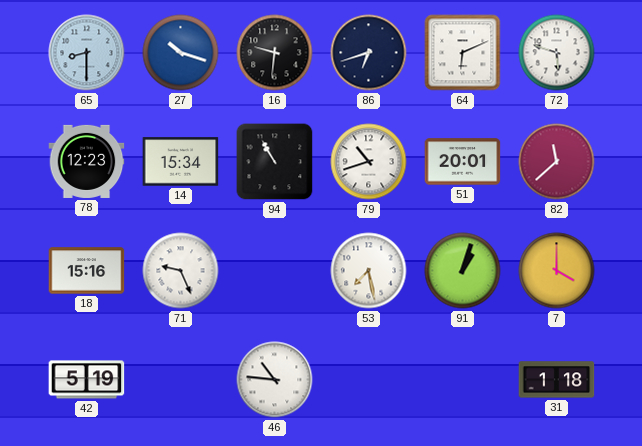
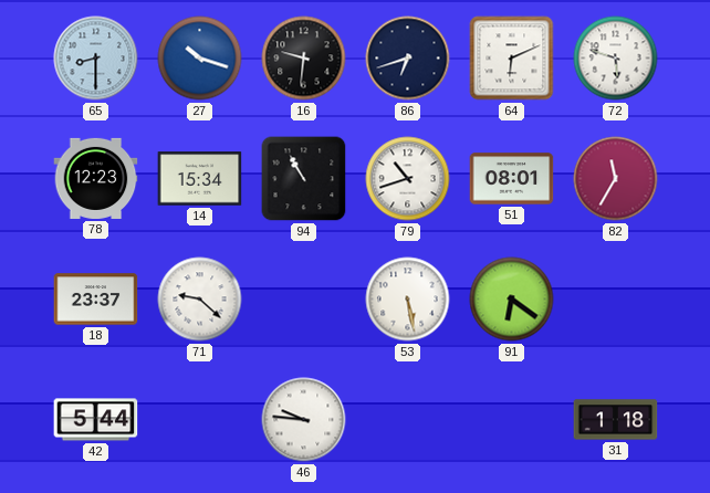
51: 20:01 -> 08:01 (512, 179)
82: 11:38 -> 11:35 (616, 179)
18: 15:16 -> 23:37 (96, 300)
71: 9:26 -> 9:22 (200, 300)
53: 7:28 -> 5:28 (408, 300)
91: 1:03 -> 6:21 (512, 300)
7: 4:00 -> none (557, 271)
42: 5:19 -> 5:44 (96, 420)
46: 10:46 -> 9:46 (304, 420)
